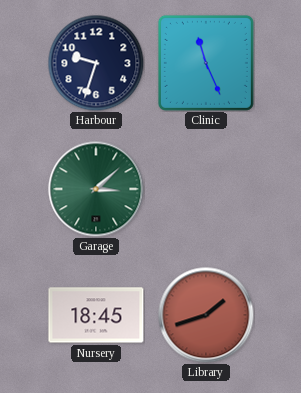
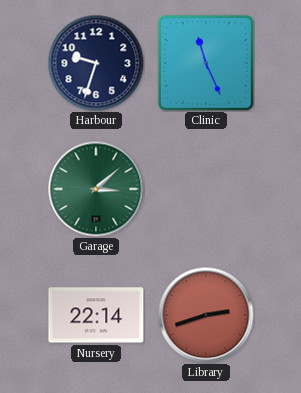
Nursery: 18:45 -> 22:14 (96, 315)
Library: 1:42 -> 2:42 (206, 315)
